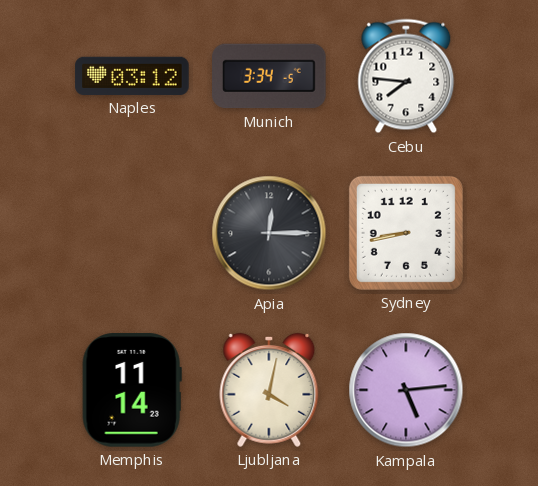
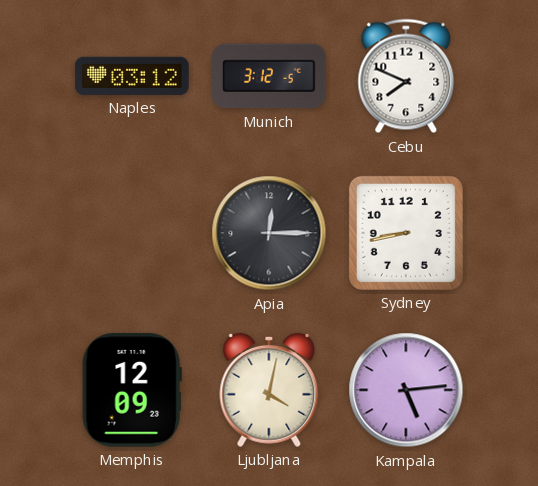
Munich: 3:34 -> 3:12 (269, 76)
Cebu: 7:46 -> 7:49 (406, 76)
Memphis: 11:14 -> 12:09 (132, 390)
